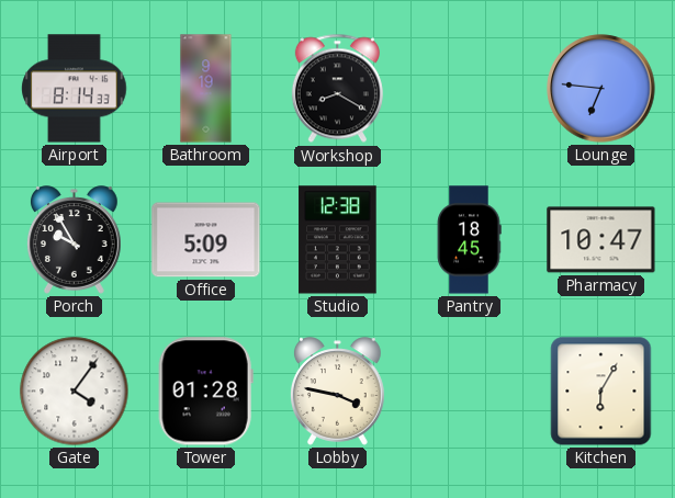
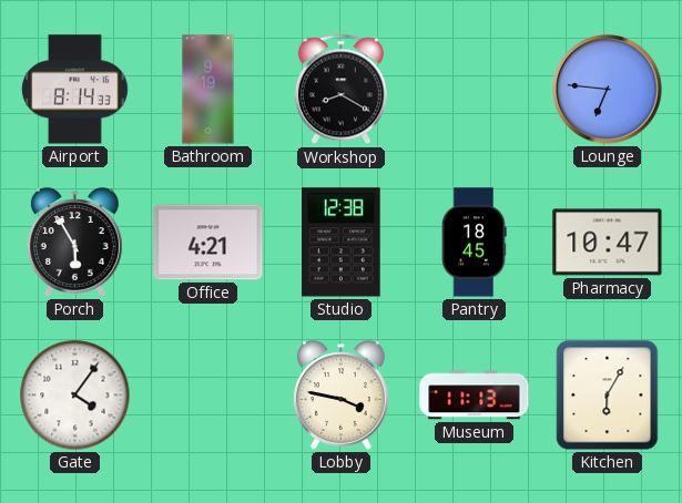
Porch: 9:55 -> 5:55 (75, 243)
Office: 5:09 -> 4:21 (208, 243)
Tower: 01:28 -> none (205, 392)
Museum: none -> 11:13 (475, 396)
